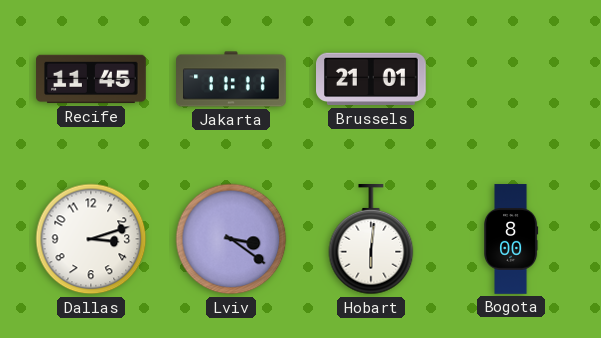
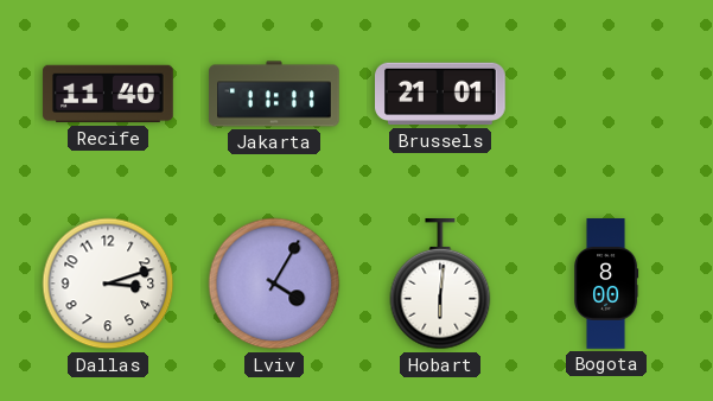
Recife: 11:45 -> 11:40 (108, 94)
Lviv: 3:21 -> 4:05 (274, 284)
